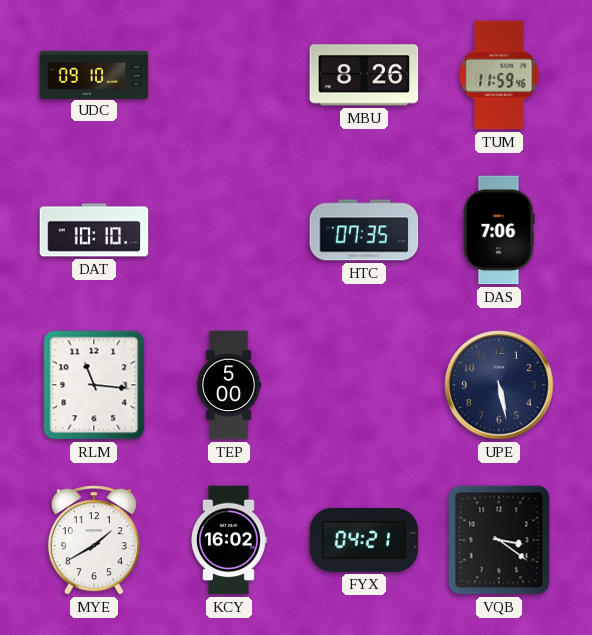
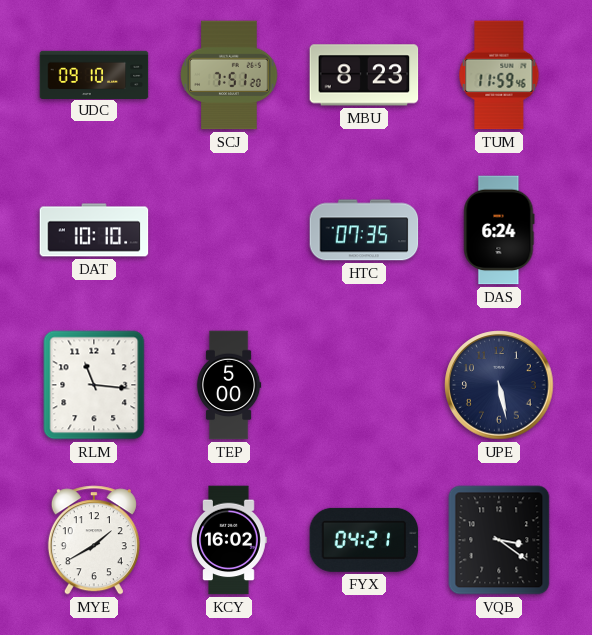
SCJ: none -> 7:51 (229, 75)
MBU: 8:26 -> 8:23 (364, 75)
DAS: 7:06 -> 6:24 (499, 230)
